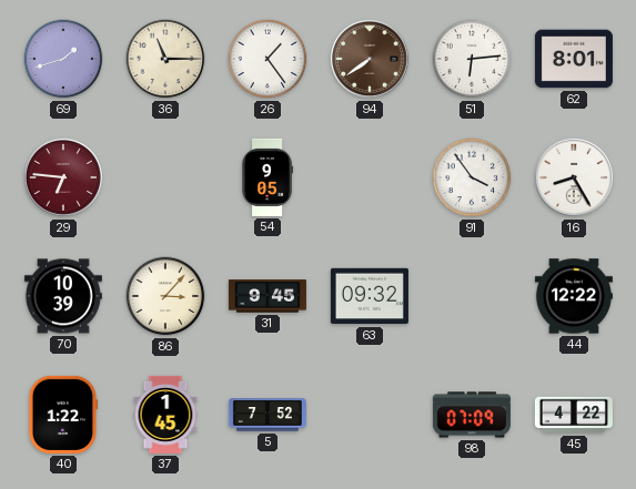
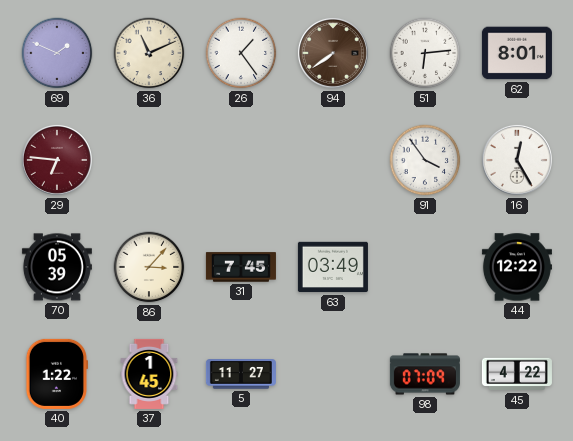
69: 1:42 -> 1:49 (57, 53)
36: 11:15 -> 11:11 (149, 53)
54: 9:05 -> none (267, 177)
16: 8:25 -> 12:25 (517, 160)
70: 10:39 -> 05:39 (57, 267)
31: 9:45 -> 7:45 (241, 267)
63: 09:32 -> 03:49 (333, 267)
5: 7:52 -> 11:27 (241, 374)
